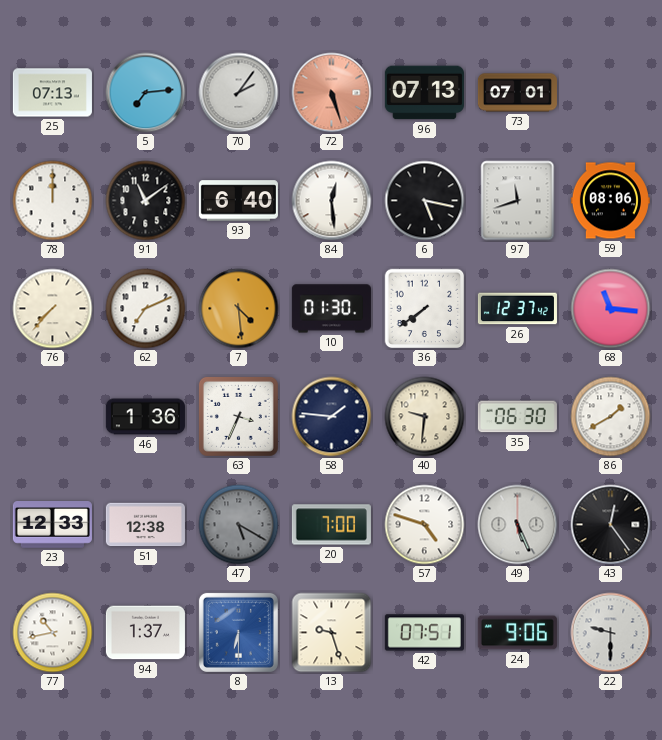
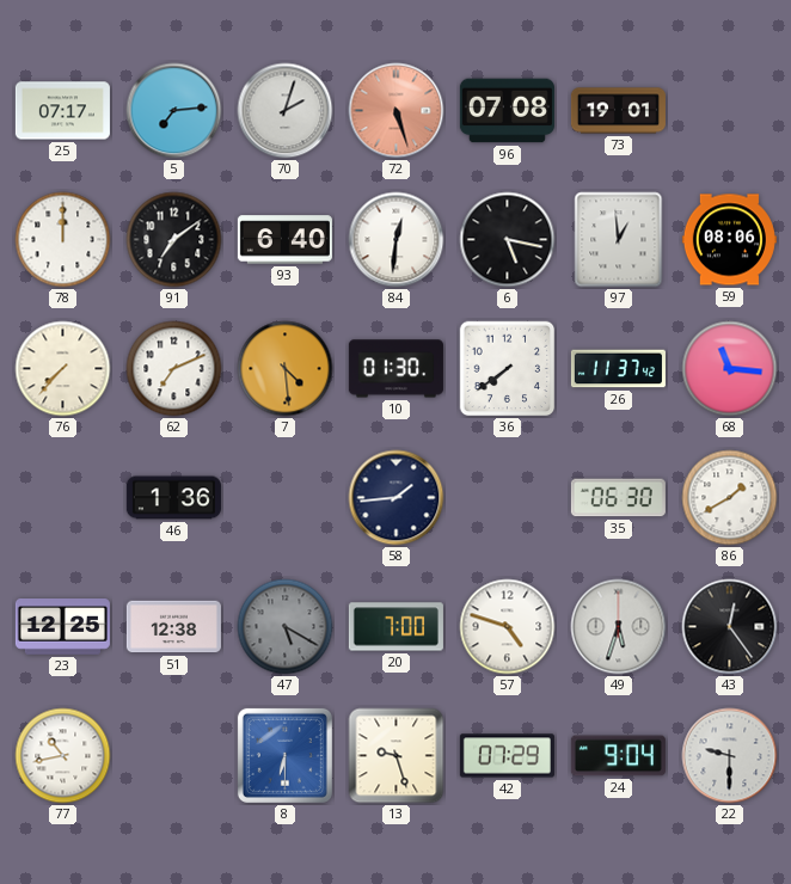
25: 07:13 -> 07:17 (62, 111)
70: 2:06 -> 2:03 (286, 111)
96: 07:13 -> 07:08 (507, 111)
73: 07:01 -> 19:01 (618, 111)
91: 11:09 -> 7:09 (174, 240)
84: 12:29 -> 12:31 (397, 240)
97: 11:42 -> 12:59 (619, 240)
26: 12:37 -> 11:37 (618, 369)
63: 3:34 -> none (238, 416)
58: 1:46 -> 1:44 (397, 498)
40: 9:31 -> none (425, 417)
23: 12:33 -> 12:25 (62, 627)
49: 5:26 -> 5:33 (619, 627)
94: 1:37 -> none (145, 633)
42: 07:51 -> 07:29 (507, 756)
24: 9:06 -> 9:04 (618, 756)
